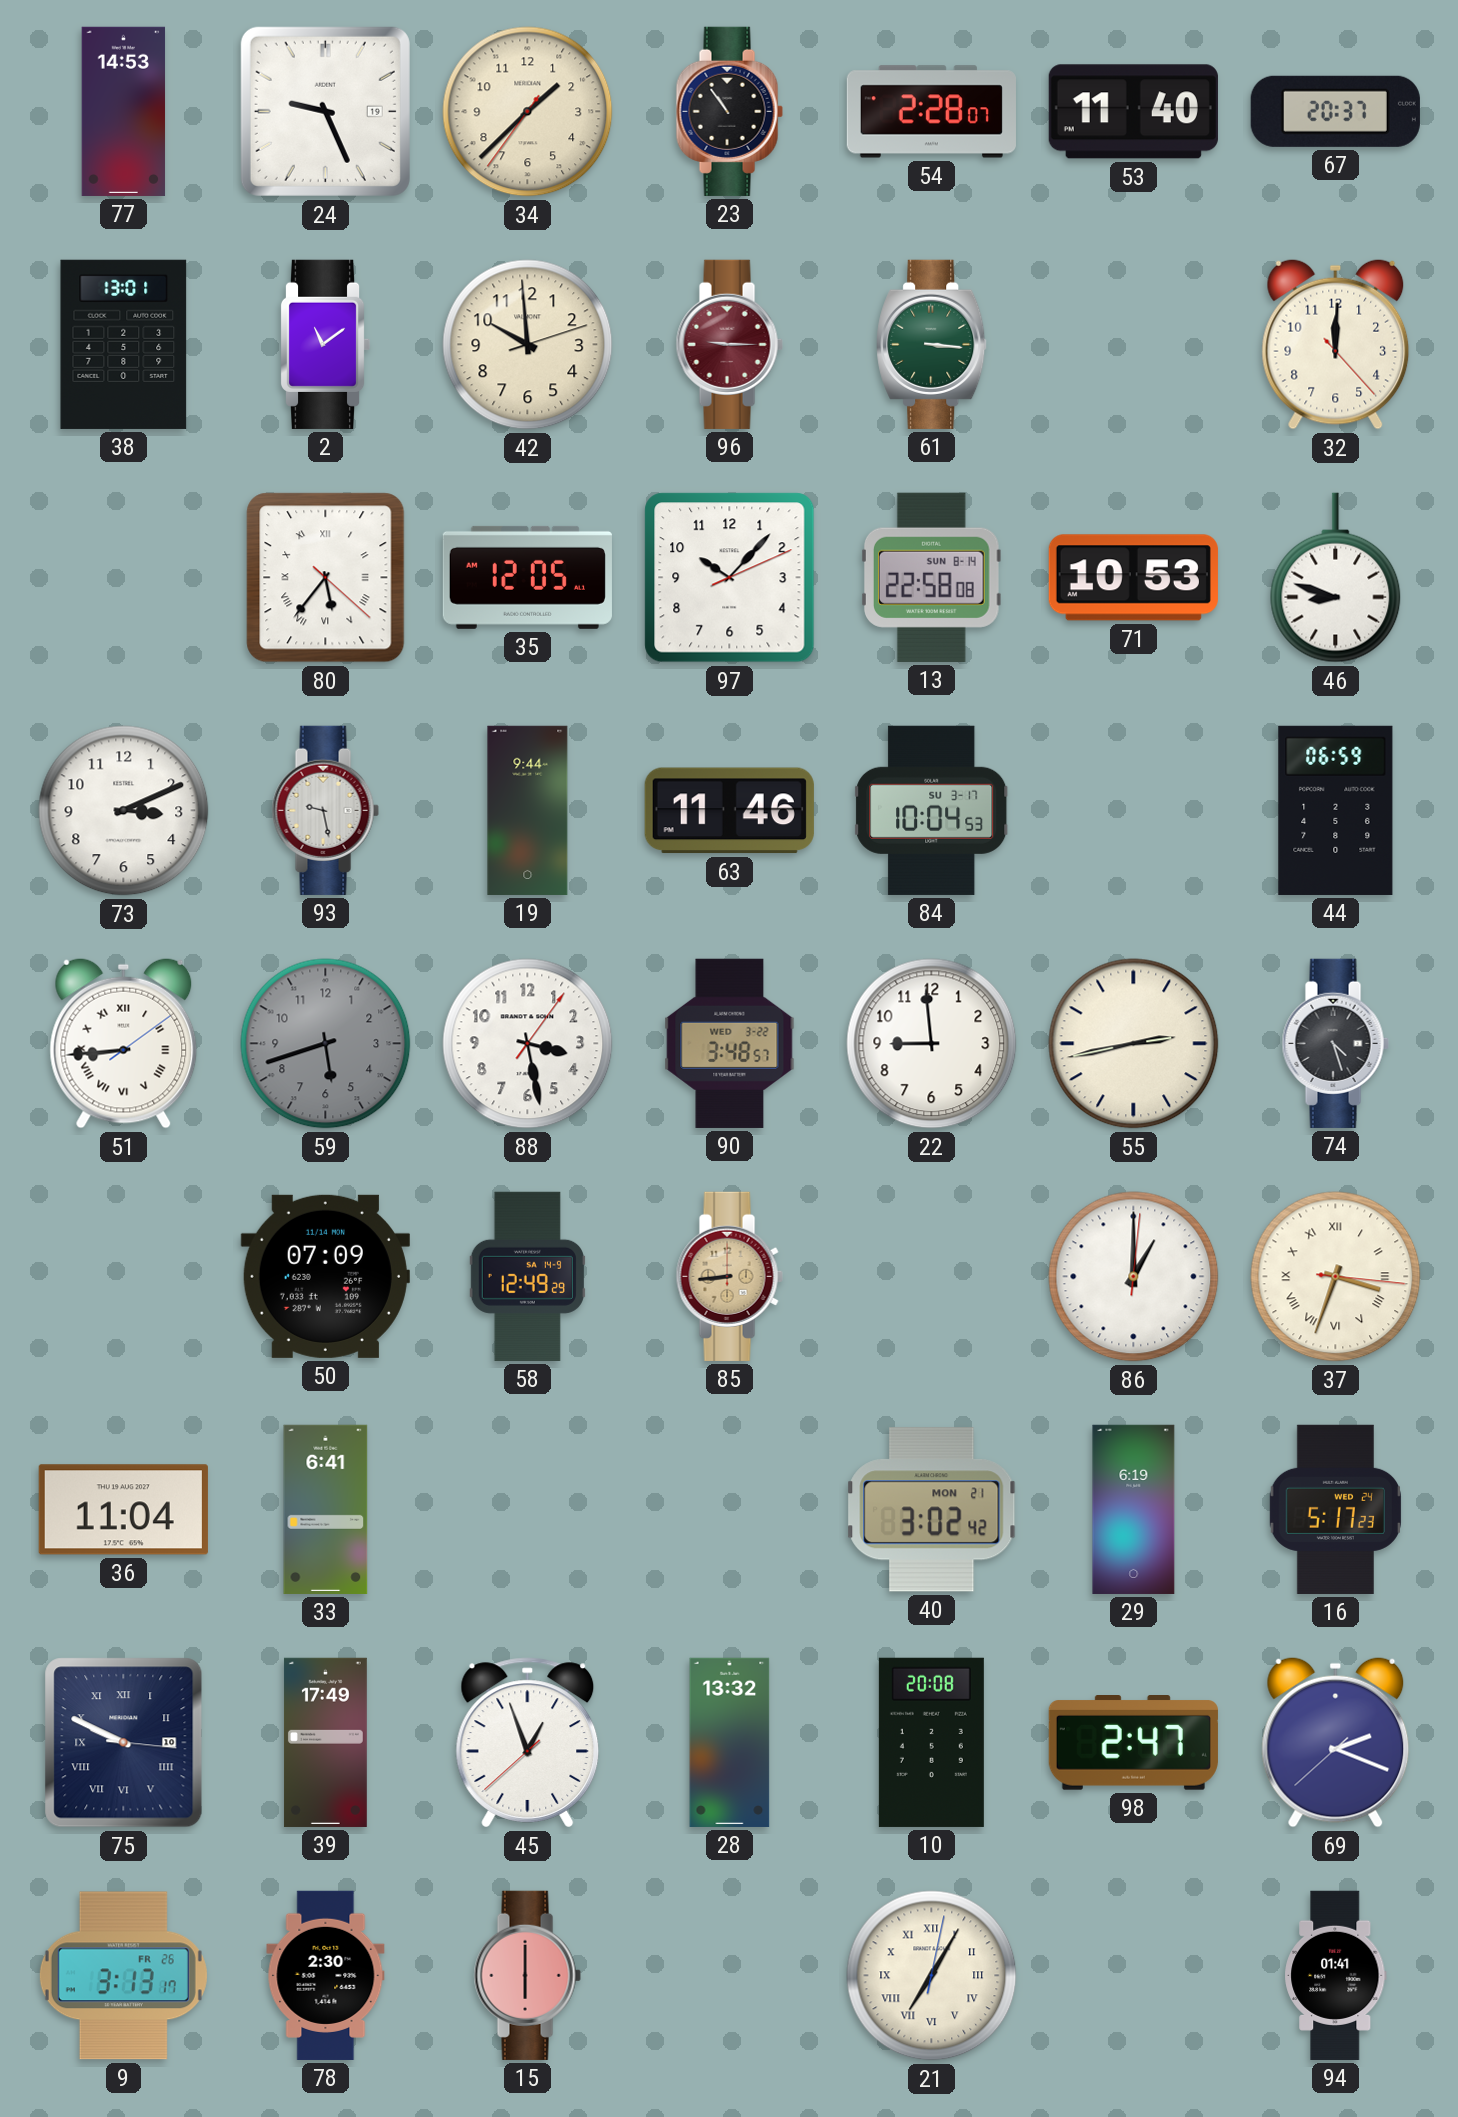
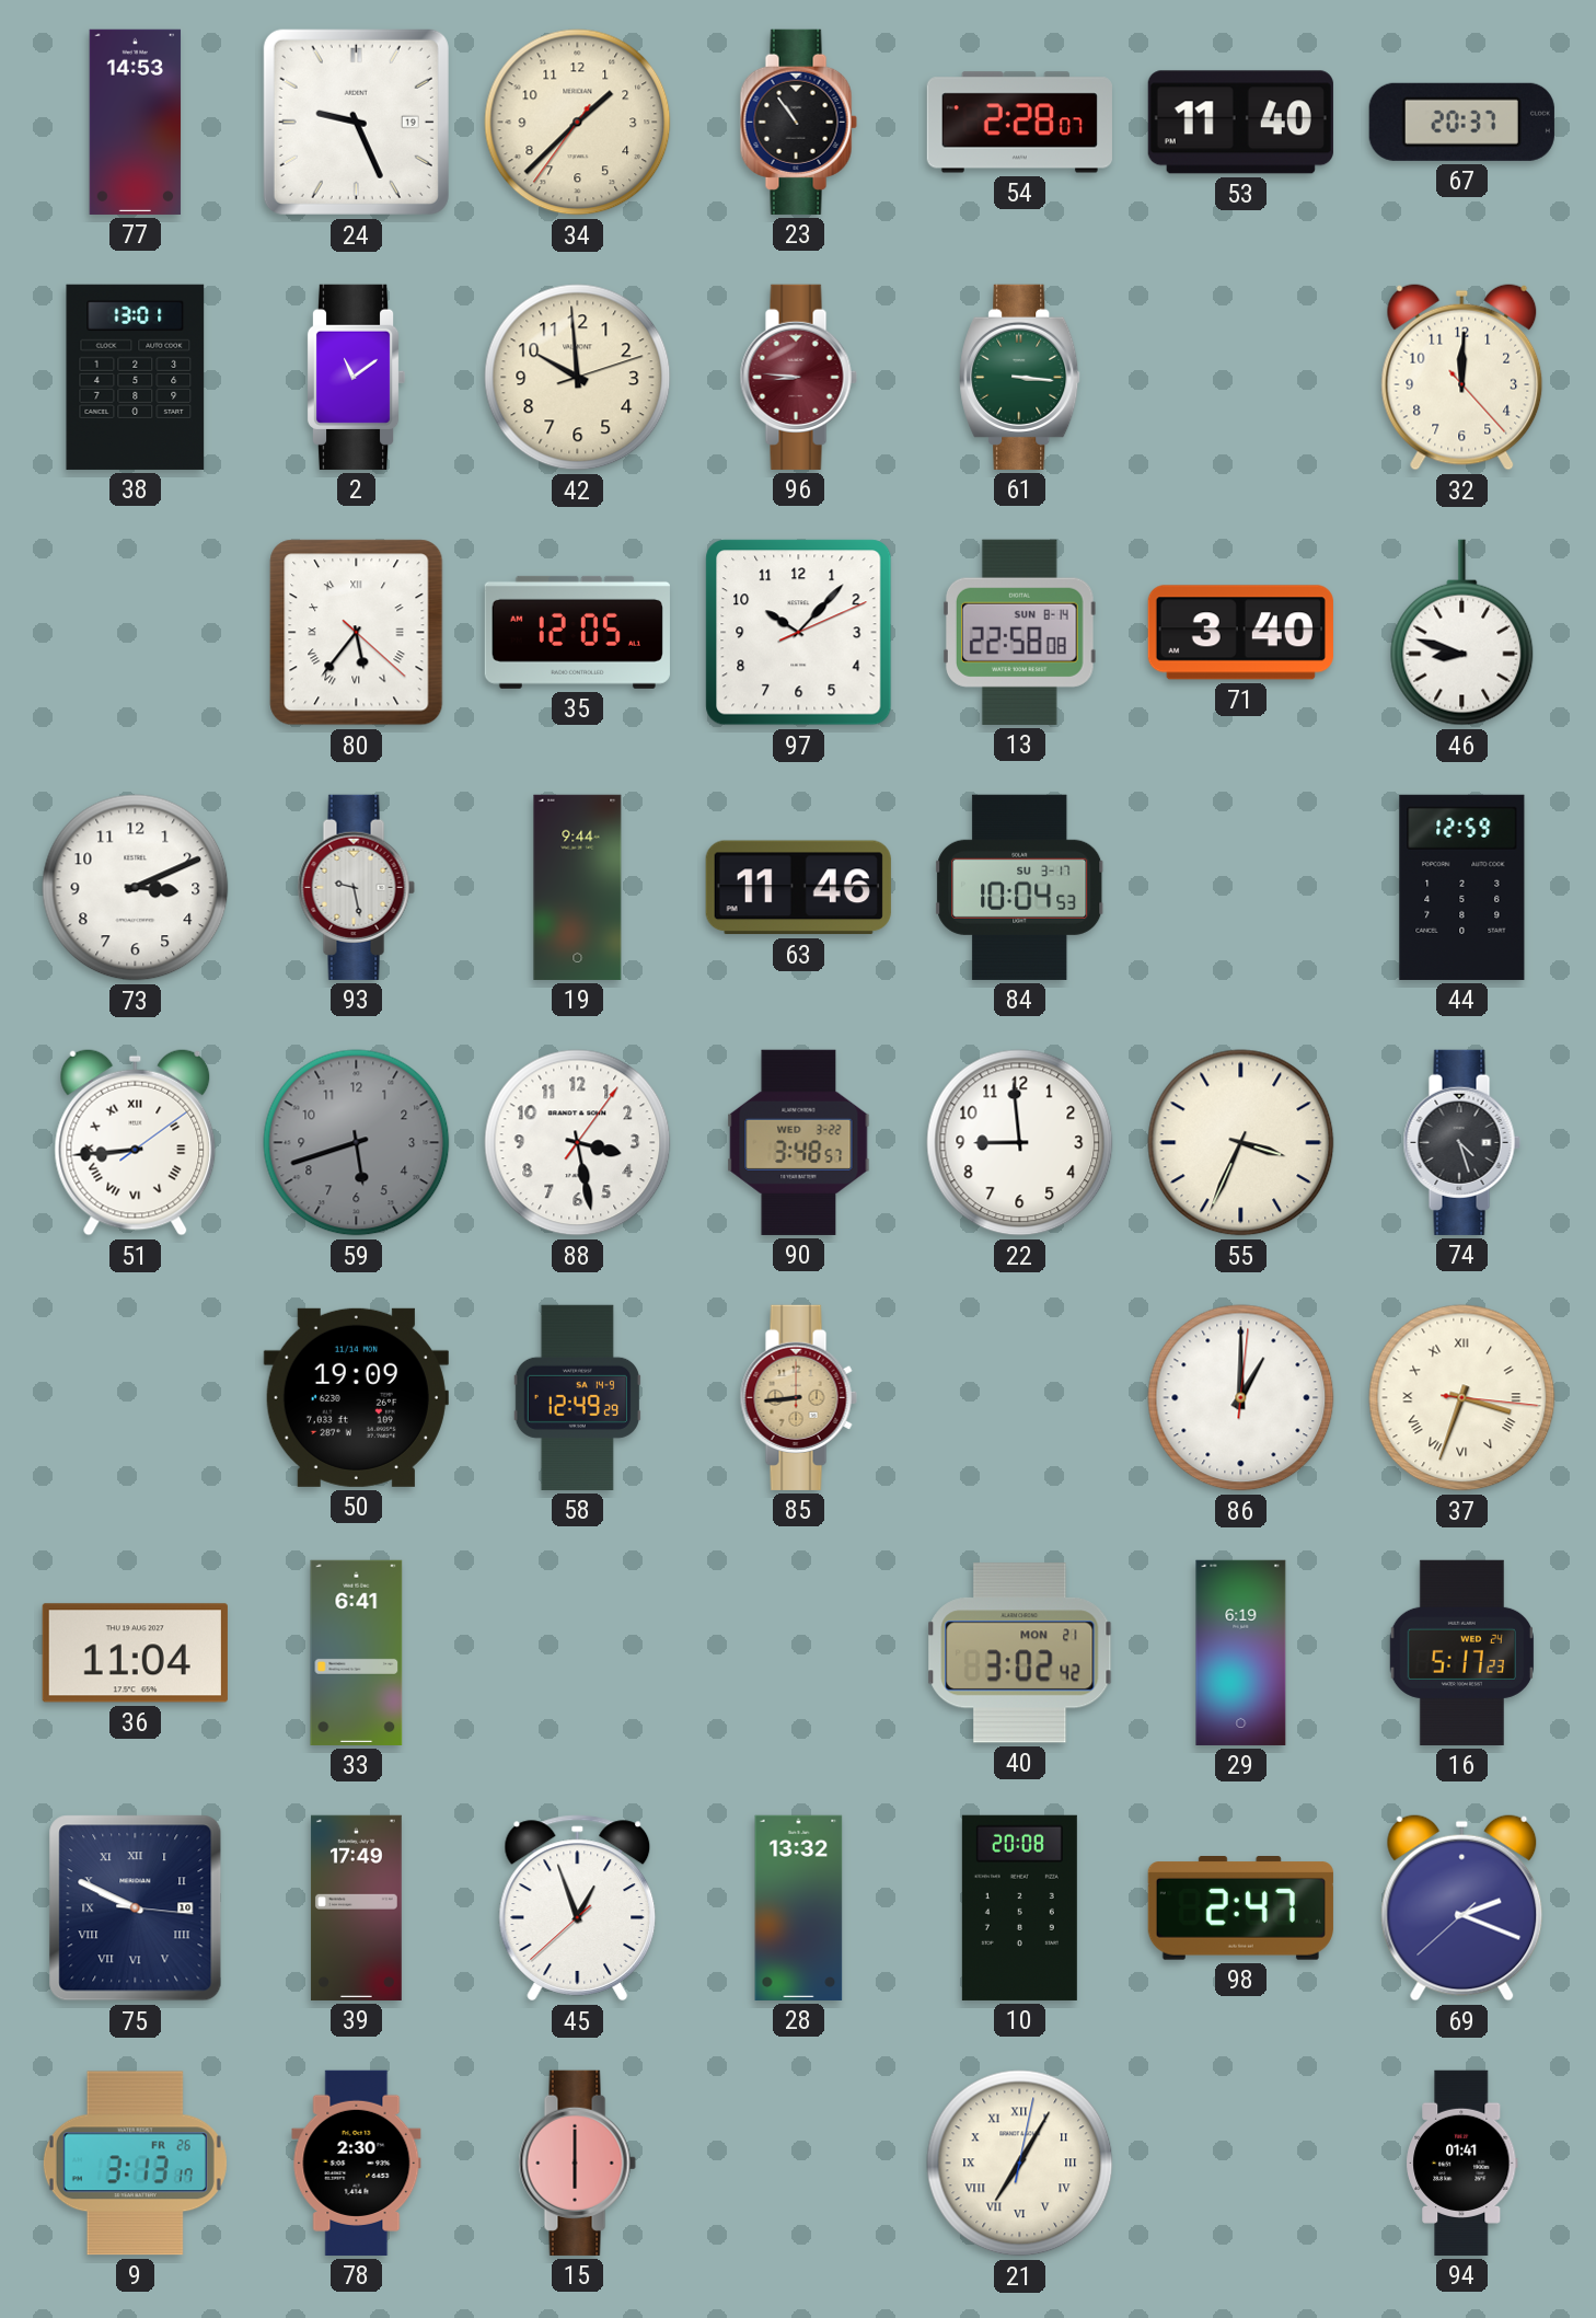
96: 9:15 -> 8:46 (798, 377)
71: 10:53 -> 3:40 (1240, 633)
44: 06:59 -> 12:59 (1462, 887)
55: 2:43 -> 3:34 (1241, 1143)
50: 07:09 -> 19:09 (356, 1397)
